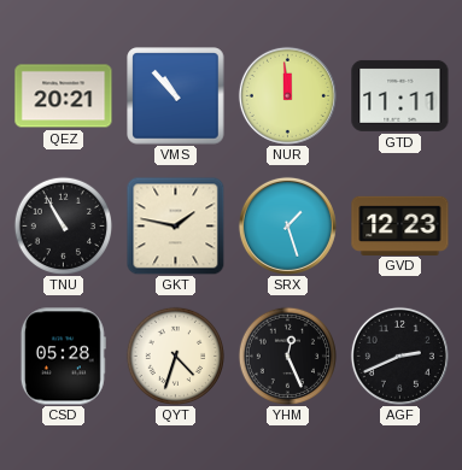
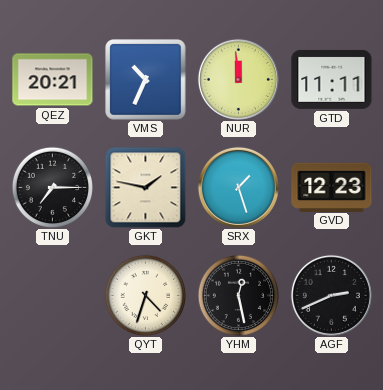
VMS: 10:53 -> 10:34 (146, 80)
TNU: 10:55 -> 7:15 (52, 187)
CSD: 05:28 -> none (63, 357)
YHM: 12:26 -> 12:28 (238, 295)
